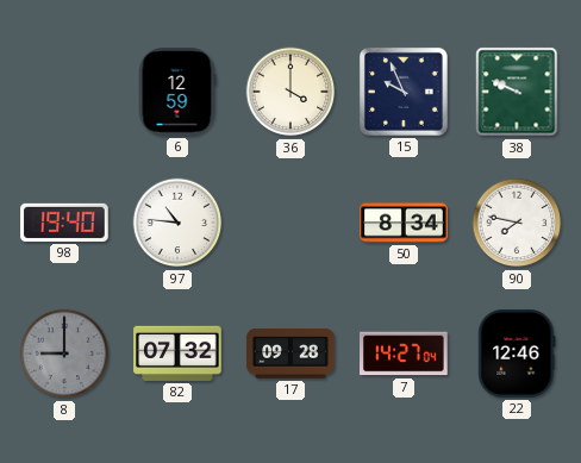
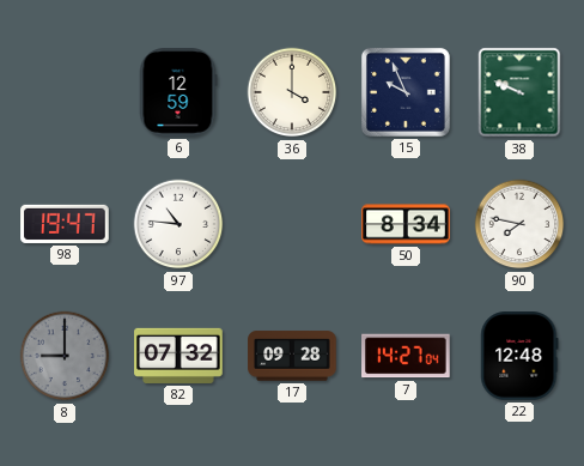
98: 19:40 -> 19:47 (65, 224)
22: 12:46 -> 12:48 (519, 356)
